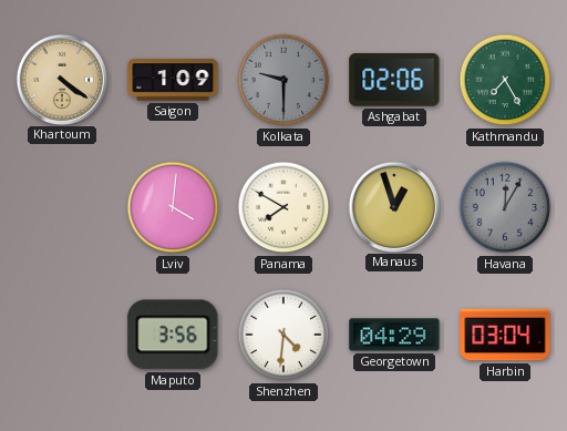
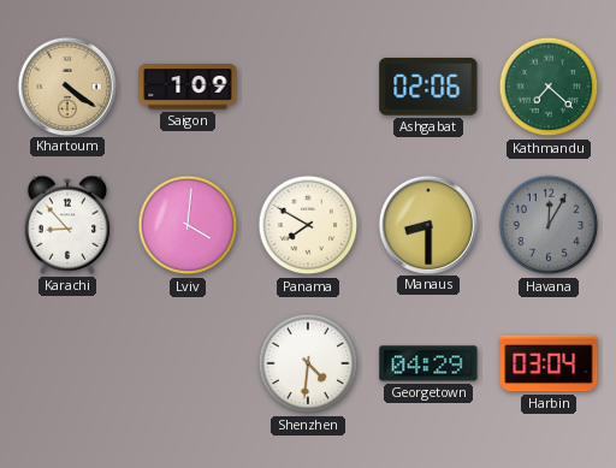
Kolkata: 9:30 -> none (283, 80)
Kathmandu: 7:25 -> 7:22 (549, 87)
Karachi: none -> 8:53 (67, 225)
Manaus: 12:57 -> 8:30 (427, 224)
Maputo: 3:56 -> none (173, 335)
